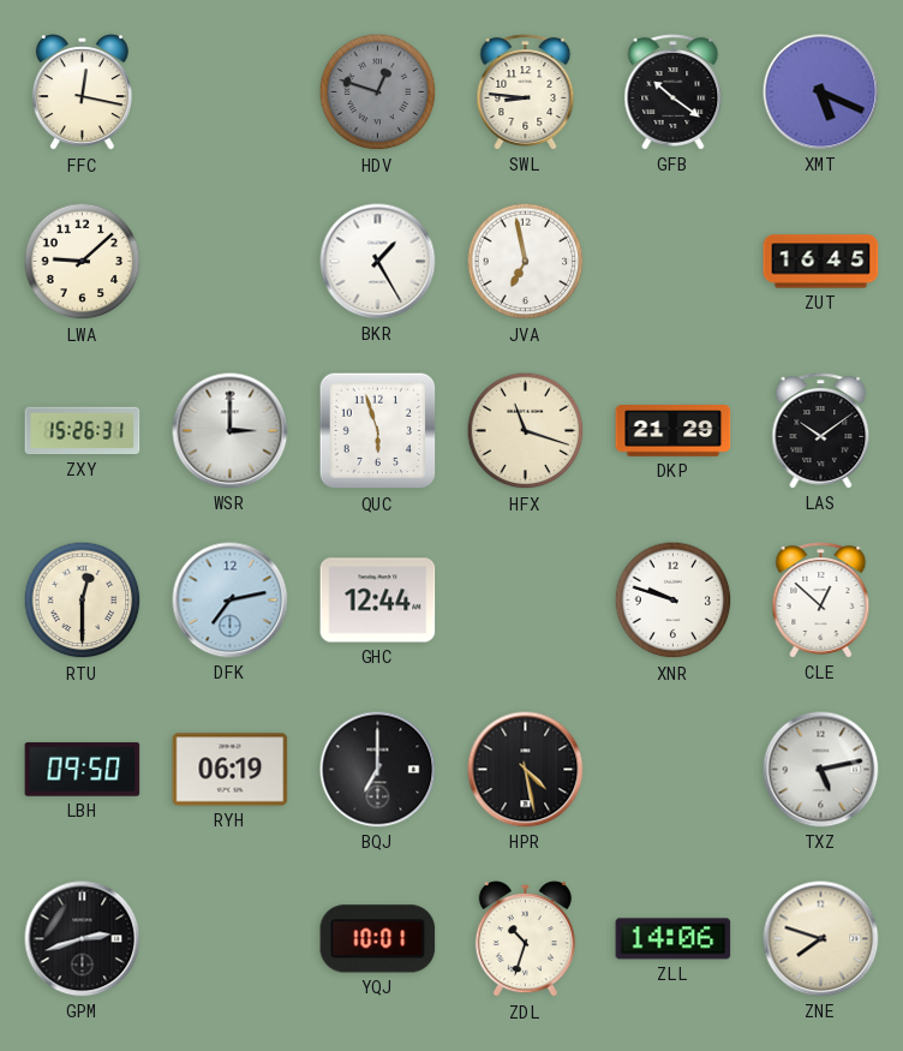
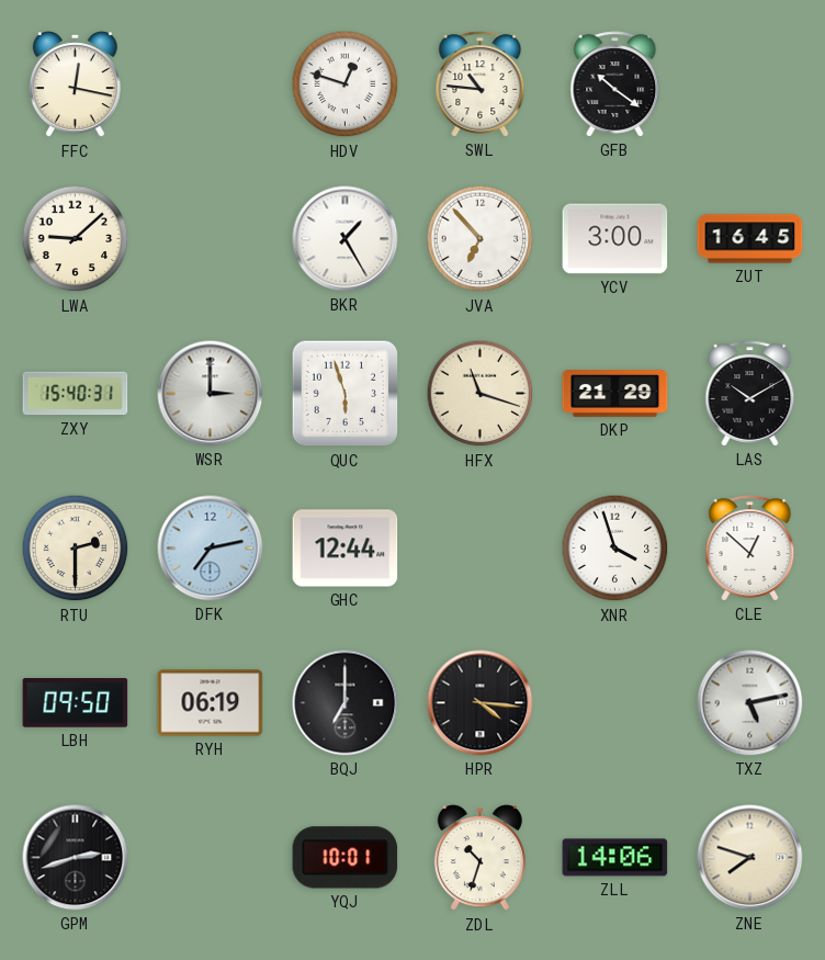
HDV dial: grey -> white (346, 84)
SWL: 8:46 -> 10:46 (481, 84)
XMT: 5:19 -> none (821, 92)
JVA: 6:58 -> 6:53 (481, 239)
YCV: none -> 3:00 (615, 239)
ZXY: 15:26 -> 15:40 (76, 394)
LAS: 10:09 -> 10:10 (750, 394)
RTU: 12:30 -> 2:30 (76, 549)
XNR: 9:48 -> 3:57 (615, 549)
HPR: 4:28 -> 4:16 (481, 703)
